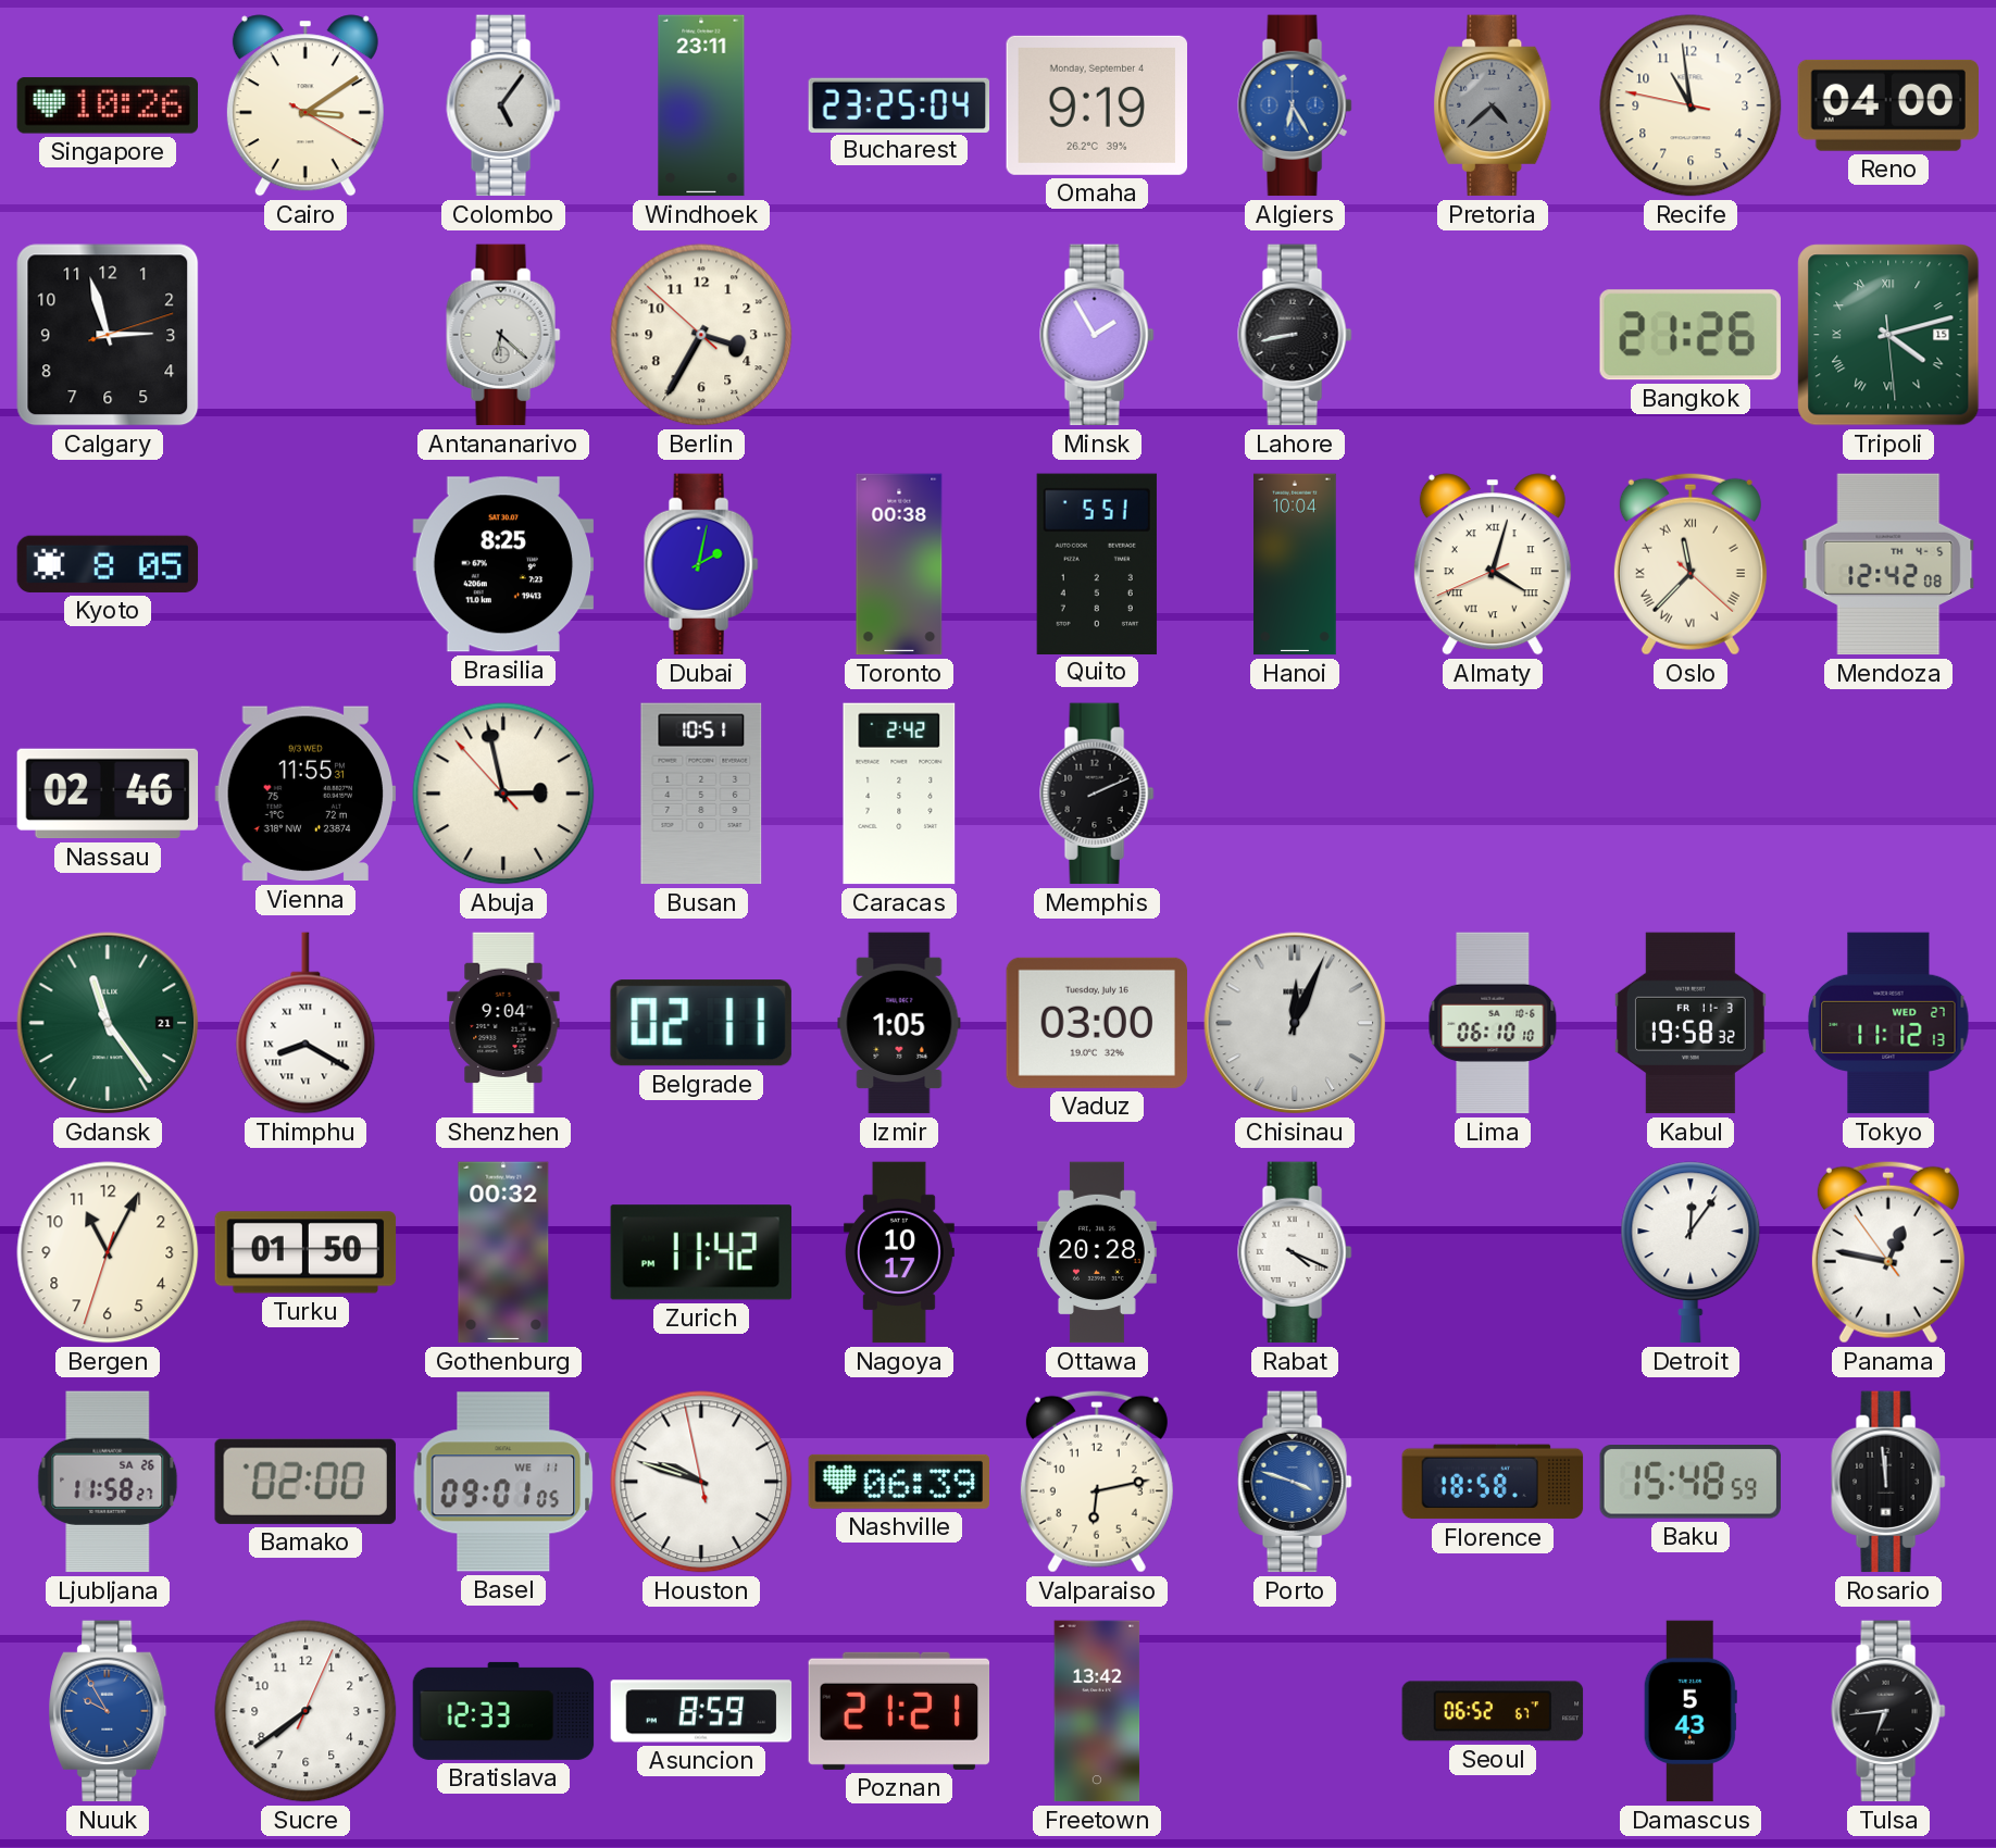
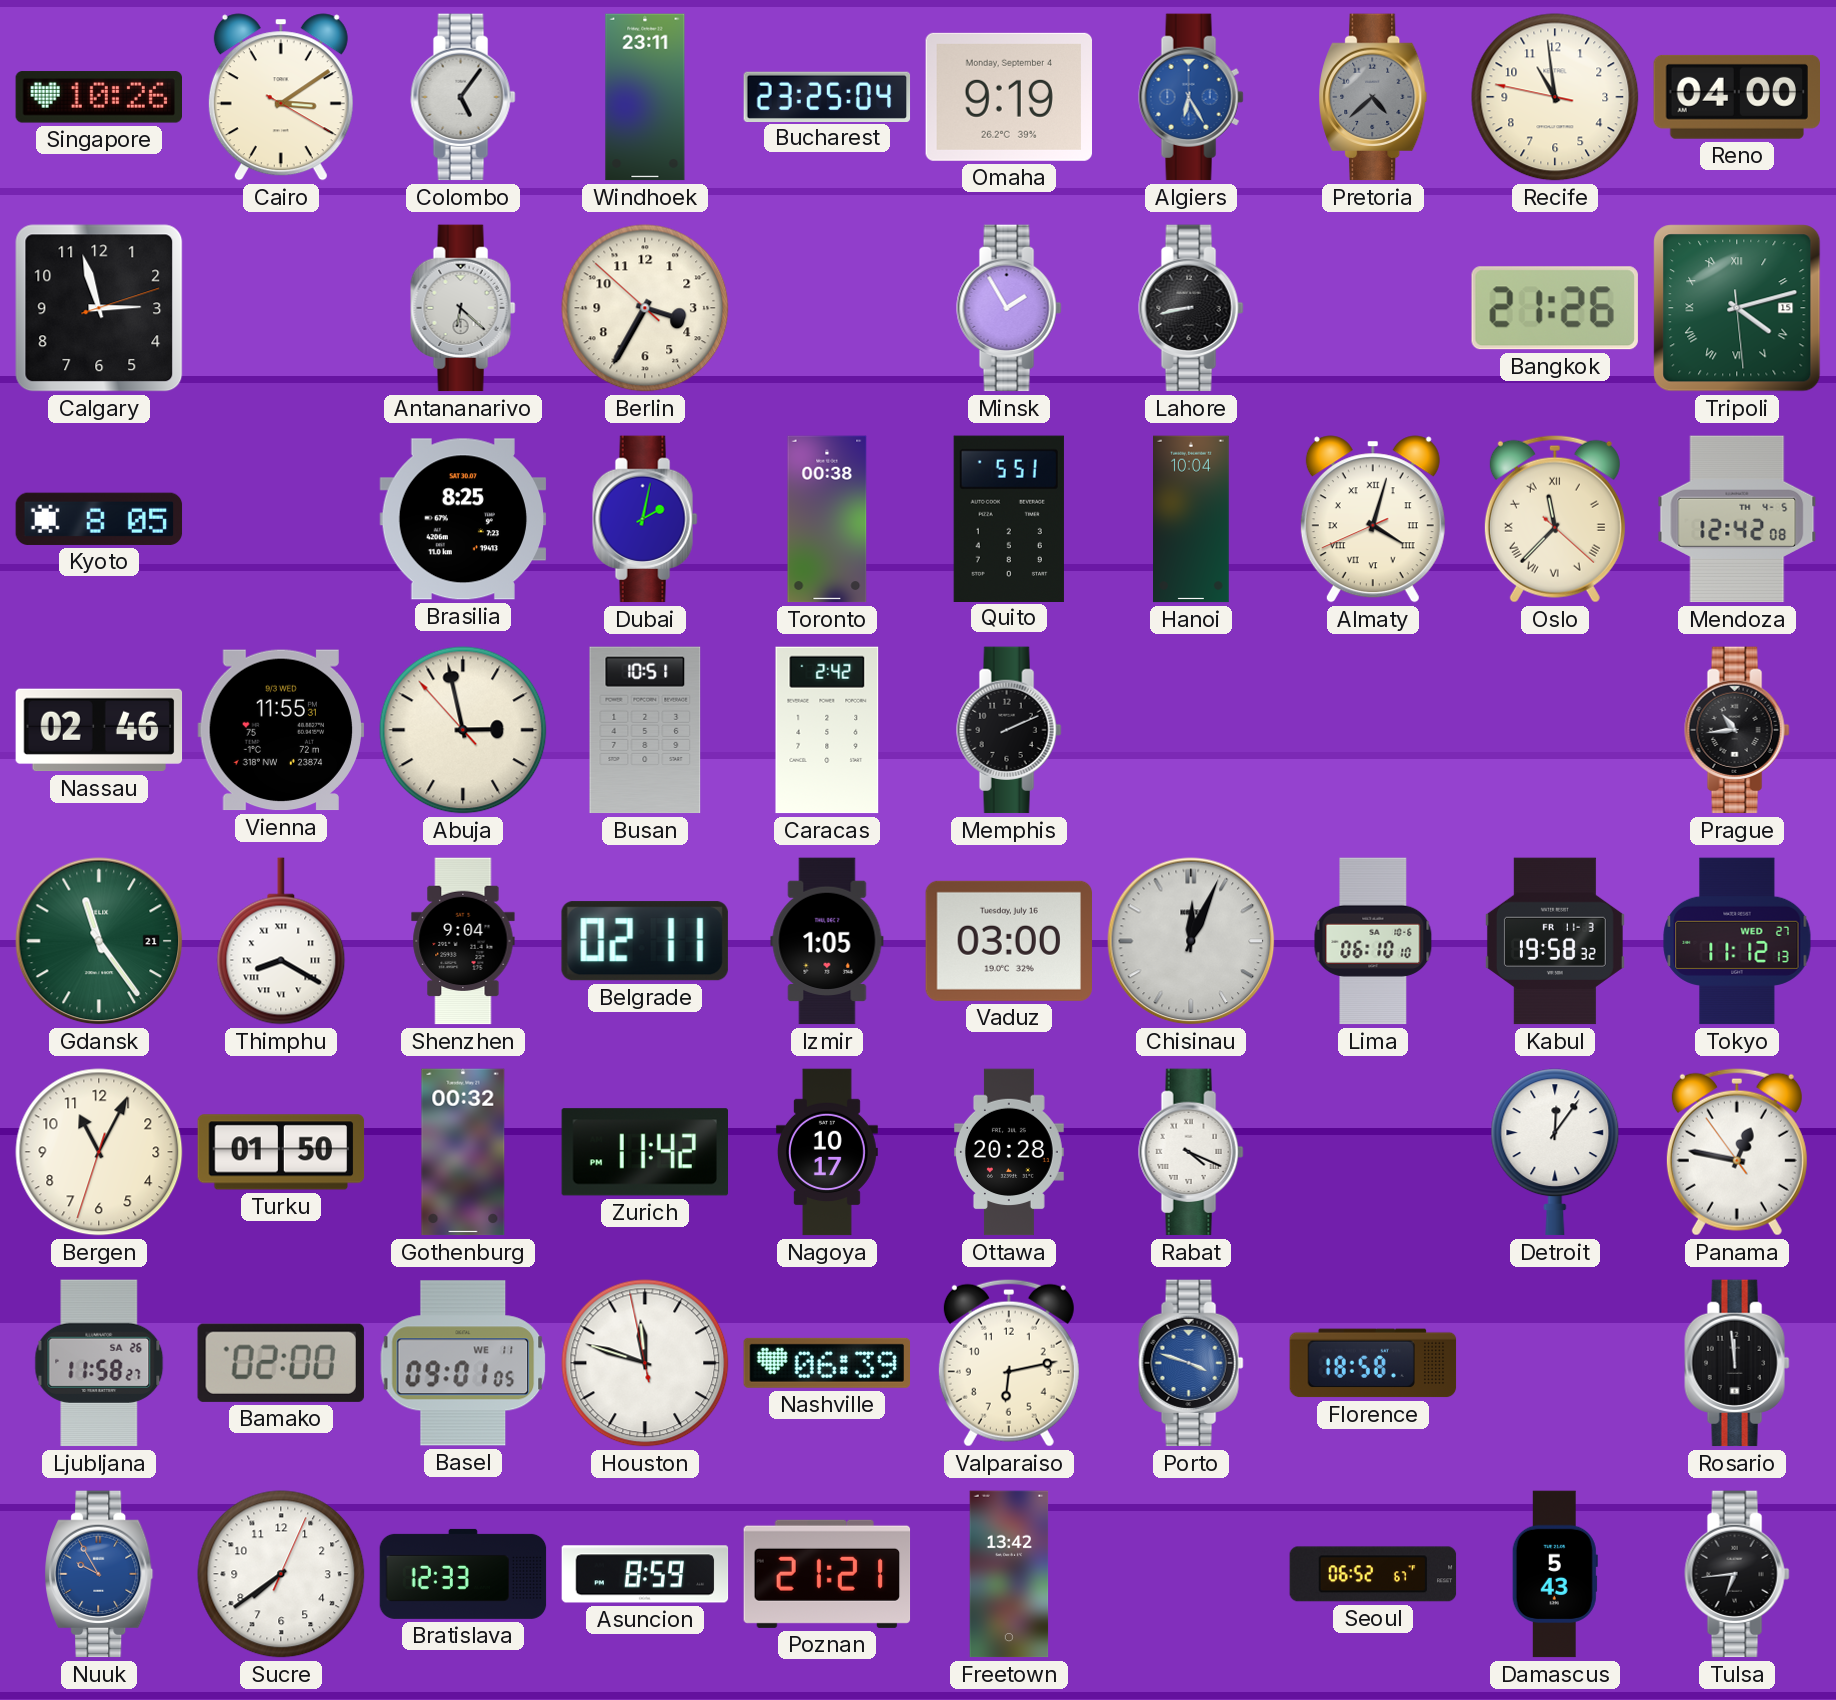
Prague: none -> 10:44 (1737, 730)
Houston: 9:47 -> 11:47 (645, 1363)
Baku: 15:48 -> none (1691, 1483)
